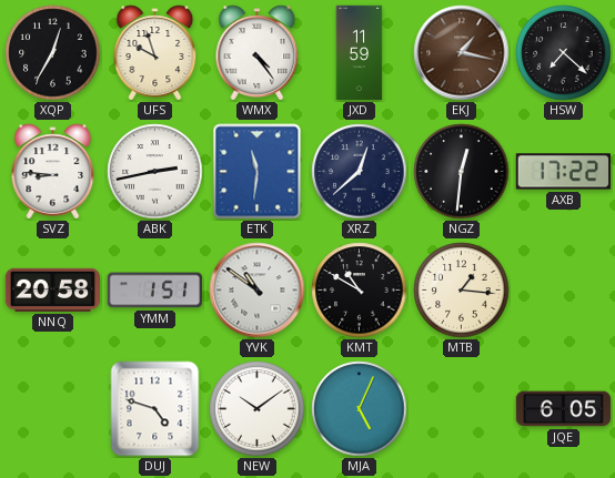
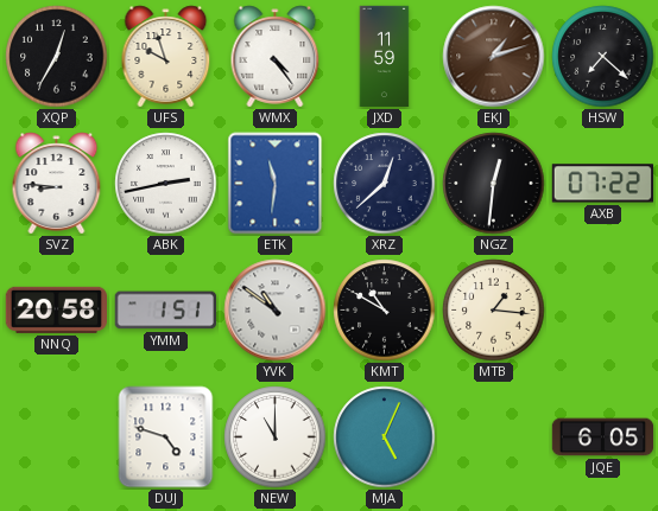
EKJ: 1:17 -> 1:12 (494, 57)
AXB: 17:22 -> 07:22 (602, 184)
NEW: 10:09 -> 11:00 (276, 437)
